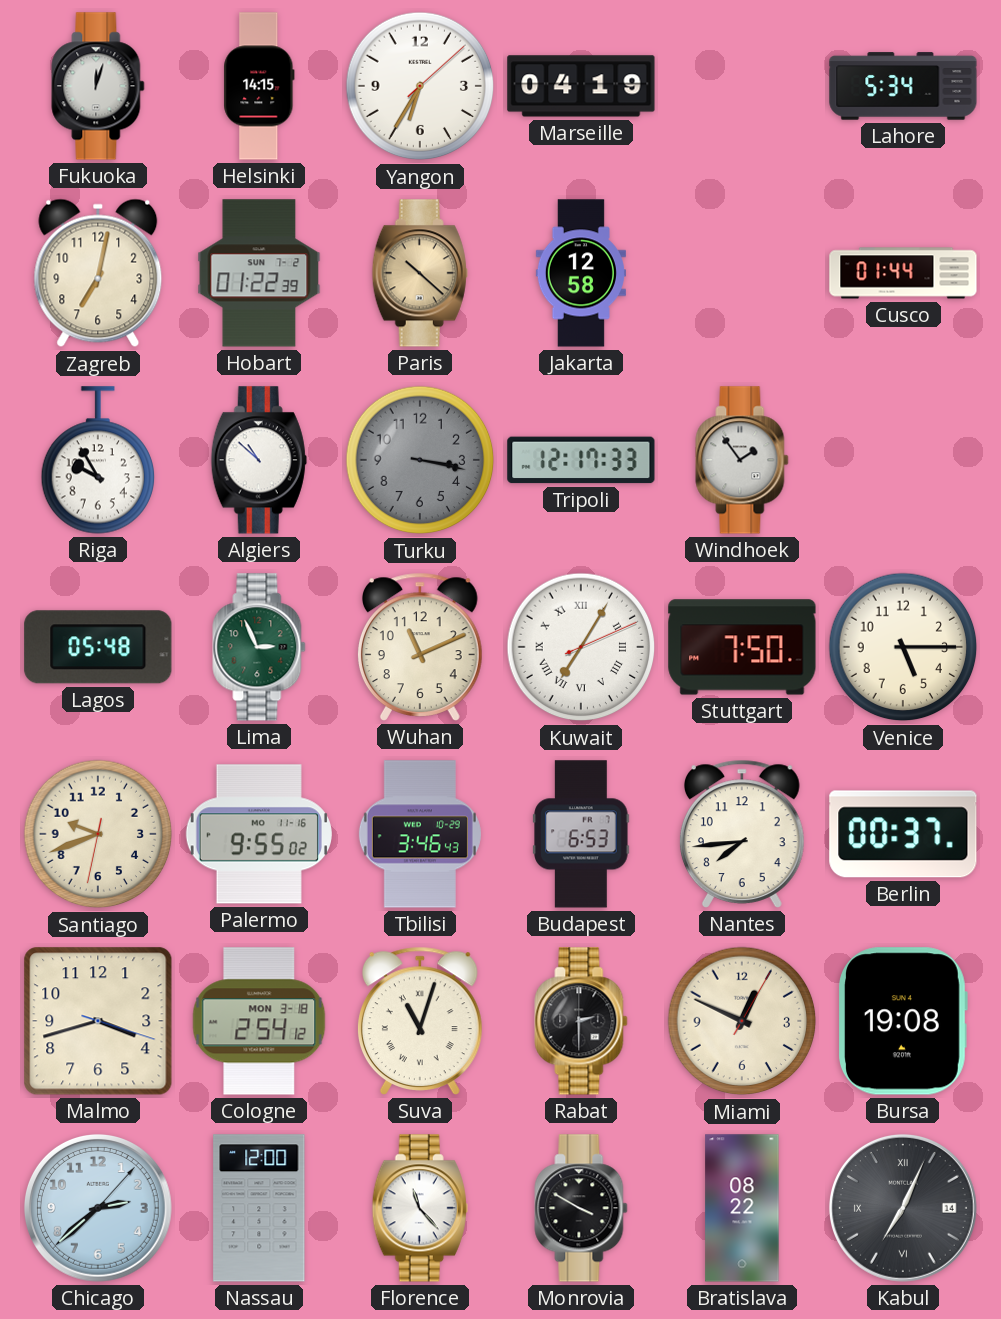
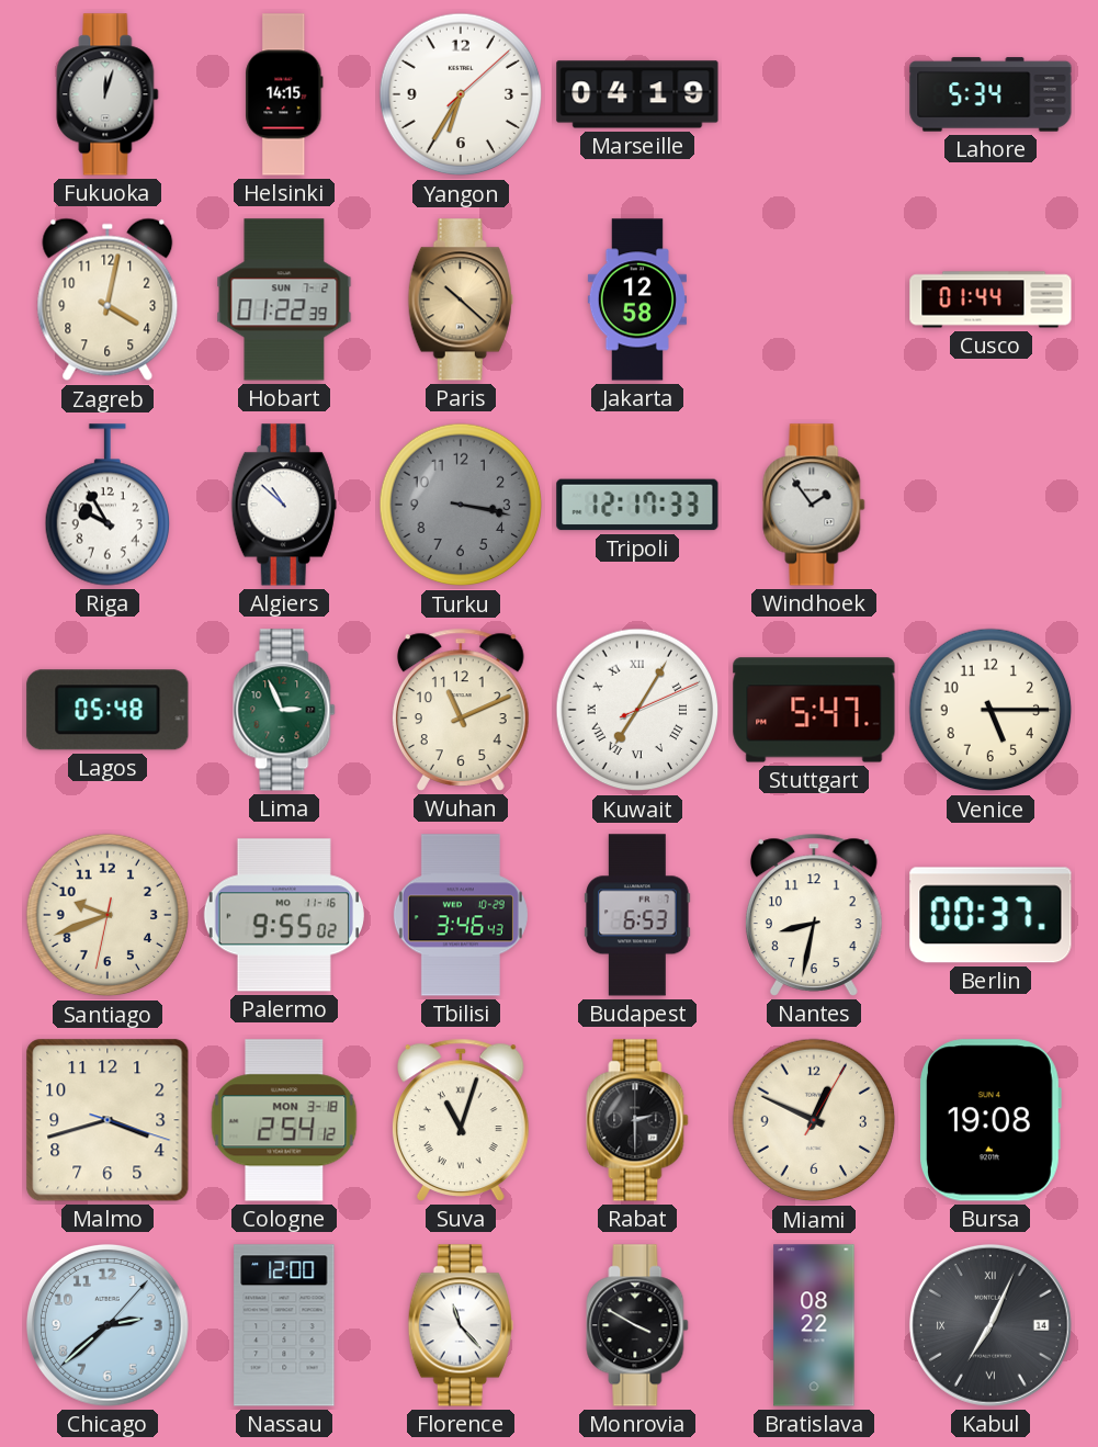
Zagreb: 7:02 -> 4:02 (107, 299)
Stuttgart: 7:50 -> 5:47 (814, 710)
Nantes: 7:44 -> 8:32 (814, 915)
